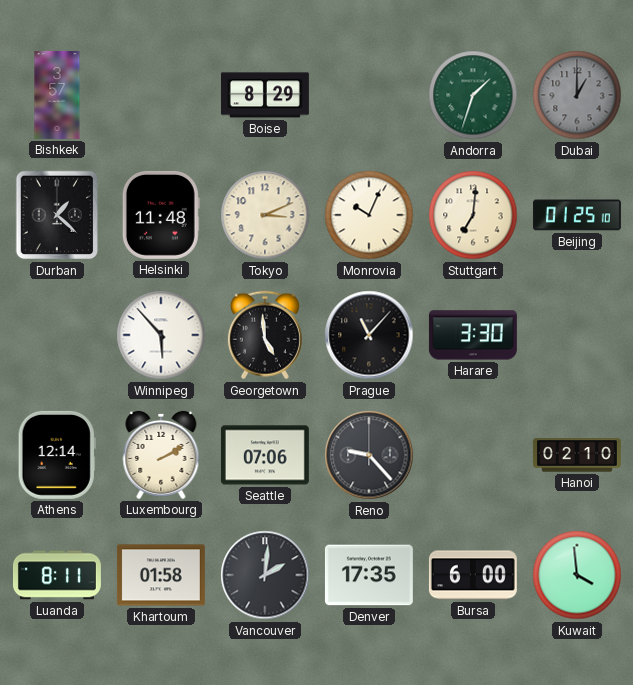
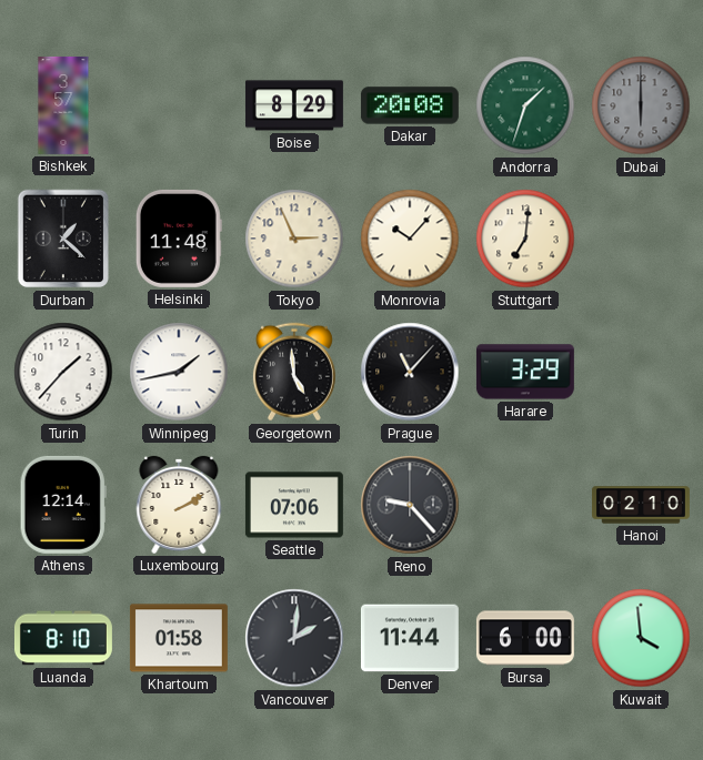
Dakar: none -> 20:08 (410, 105)
Dubai: 1:00 -> 6:00 (641, 105)
Tokyo: 3:11 -> 2:56 (294, 239)
Monrovia: 10:04 -> 10:07 (410, 239)
Beijing: 01:25 -> none (577, 215)
Turin: none -> 1:37 (63, 372)
Winnipeg: 5:53 -> 1:43 (179, 372)
Harare: 3:30 -> 3:29 (525, 372)
Luanda: 8:11 -> 8:10 (63, 638)
Denver: 17:35 -> 11:44 (410, 638)
